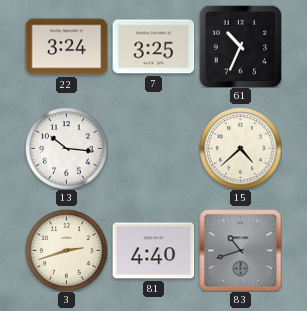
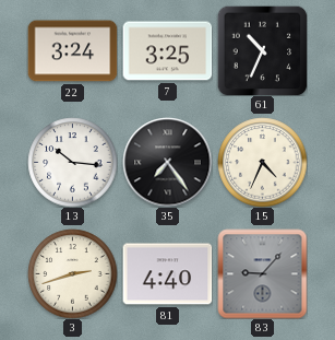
35: none -> 7:24 (167, 162)
15: 4:38 -> 4:34 (262, 162)
83: 10:42 -> 9:07 (262, 273)
